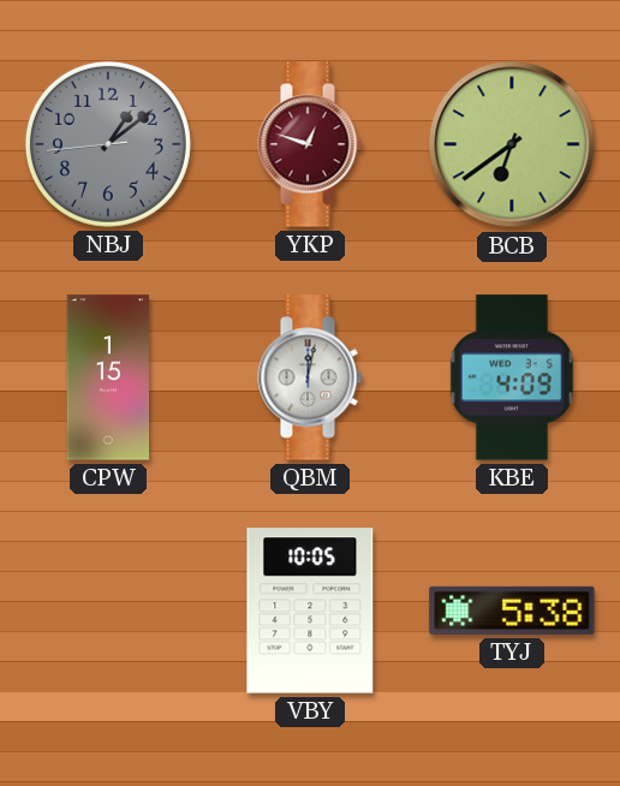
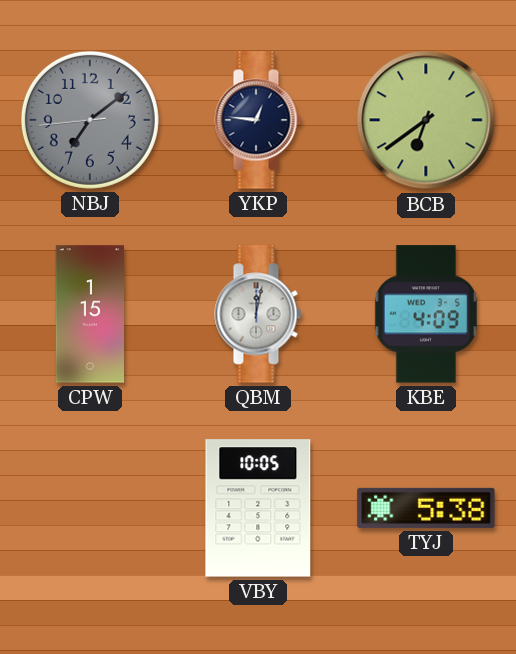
NBJ: 1:08 -> 7:08 (90, 120)
YKP: 12:48 -> 12:46 (258, 120)
YKP dial: burgundy -> navy (258, 120)
